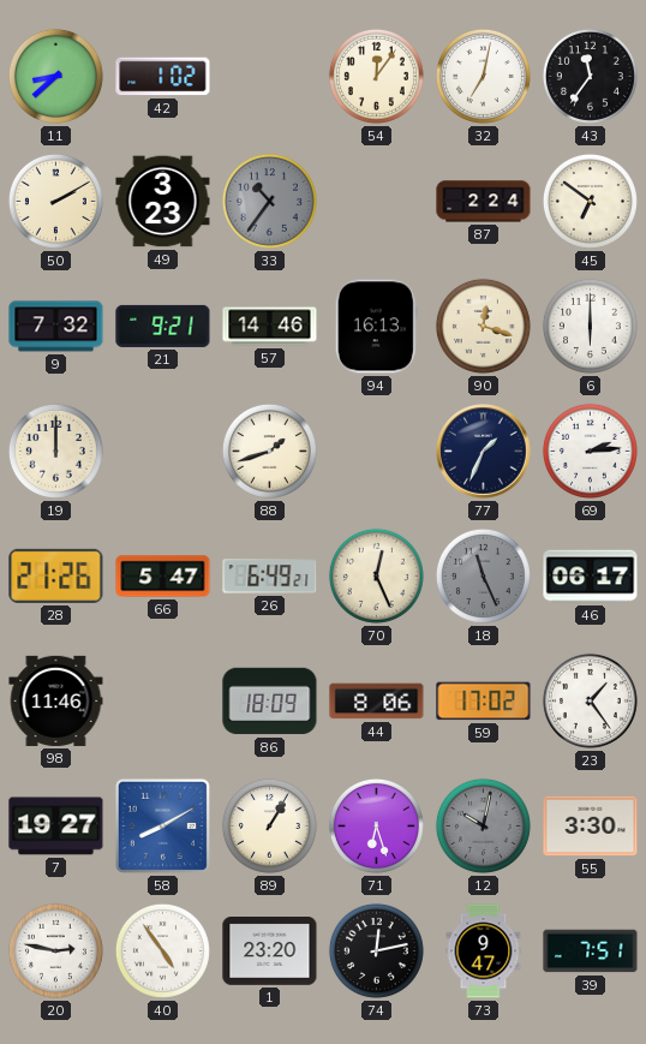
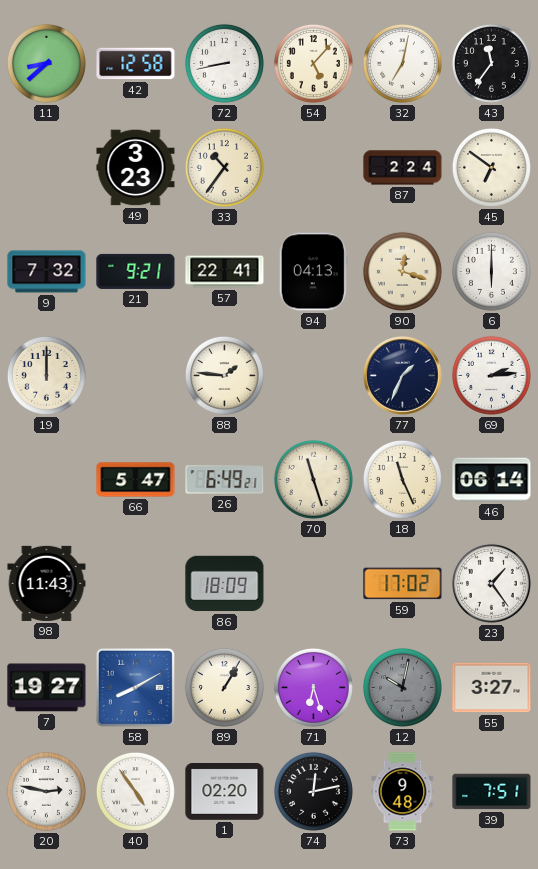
42: 1:02 -> 12:58 (136, 64)
72: none -> 8:43 (224, 63)
54: 12:06 -> 5:07 (313, 63)
50: 2:10 -> none (55, 201)
33 dial: grey -> cream (224, 167)
57: 14:46 -> 22:41 (225, 272)
94: 16:13 -> 04:13 (313, 272)
88: 1:42 -> 1:46 (224, 375)
28: 21:26 -> none (56, 575)
70: 12:26 -> 11:27 (313, 479)
18 dial: grey -> cream (402, 479)
46: 06:17 -> 06:14 (492, 480)
98: 11:46 -> 11:43 (47, 583)
44: 8:06 -> none (377, 702)
55: 3:30 -> 3:27 (492, 688)
1: 23:20 -> 02:20 (225, 792)
73: 9:47 -> 9:48 (403, 792)
